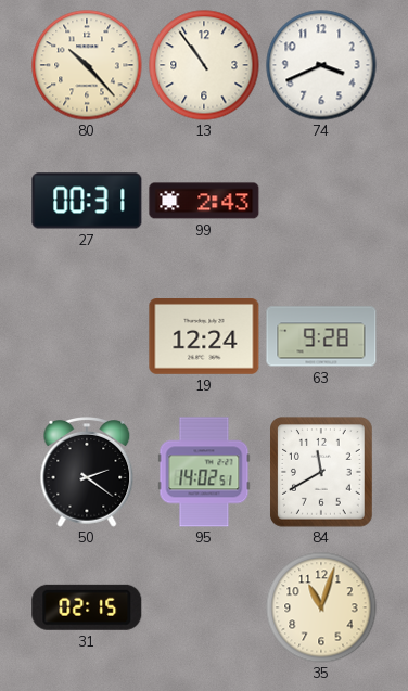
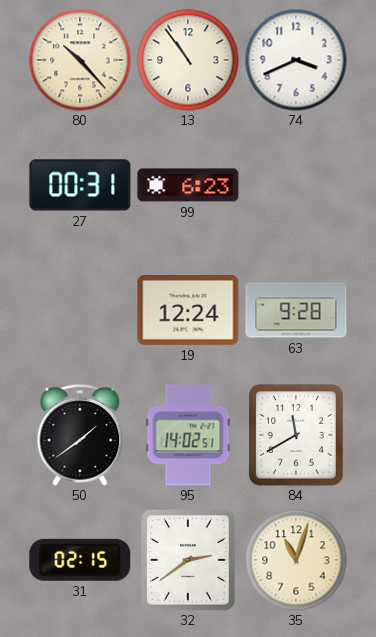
99: 2:43 -> 6:23 (188, 185)
50: 2:21 -> 1:39 (80, 436)
32: none -> 2:39 (189, 561)
